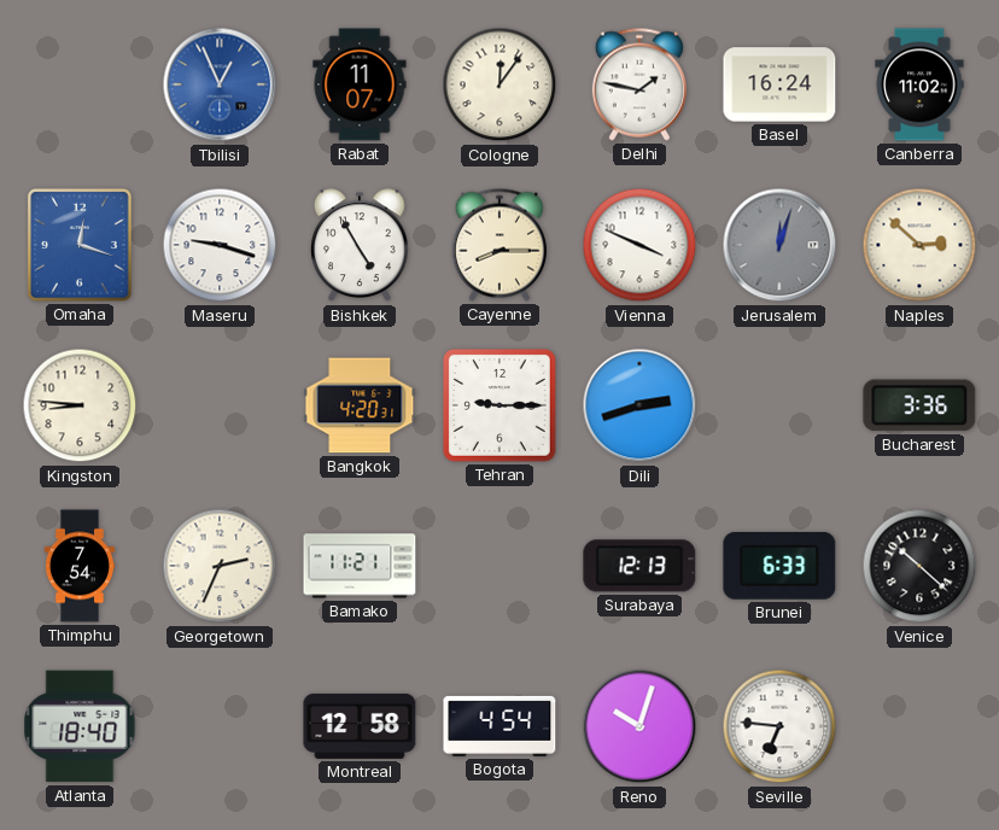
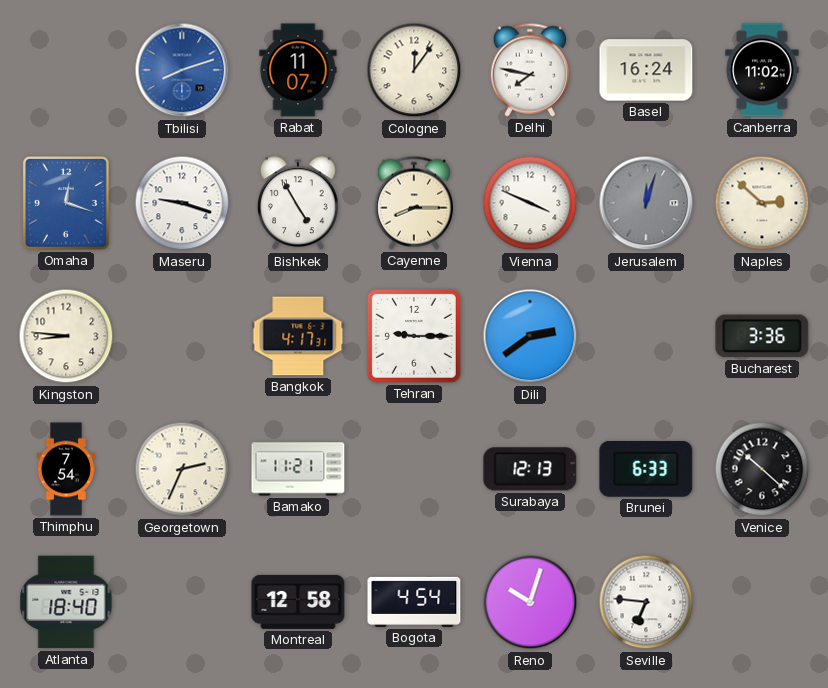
Tbilisi: 12:56 -> 8:12 (182, 70)
Delhi: 1:47 -> 7:47 (530, 70)
Bangkok: 4:20 -> 4:17 (298, 336)
Dili: 2:42 -> 2:39 (530, 336)
